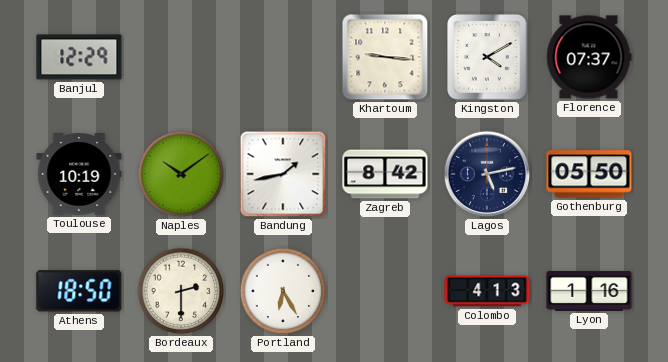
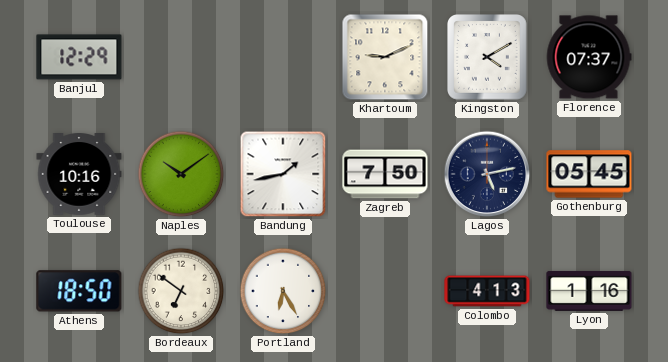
Khartoum: 9:16 -> 9:11 (385, 57)
Toulouse: 10:19 -> 10:16 (79, 175)
Zagreb: 8:42 -> 7:50 (385, 174)
Gothenburg: 05:50 -> 05:45 (589, 174)
Bordeaux: 2:30 -> 6:51 (181, 291)
